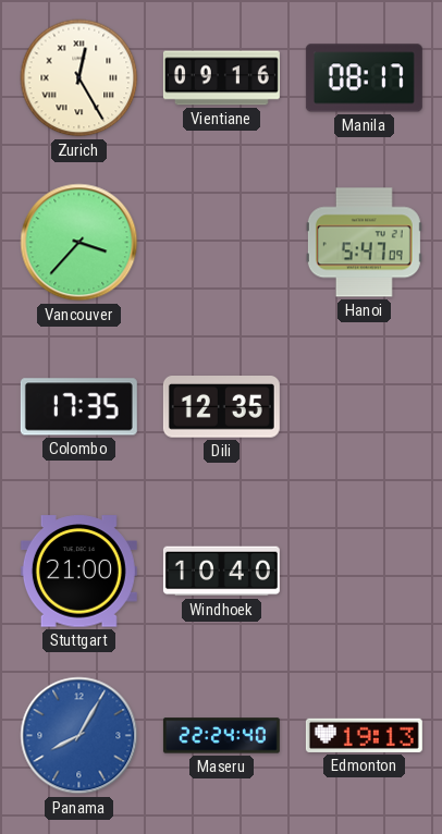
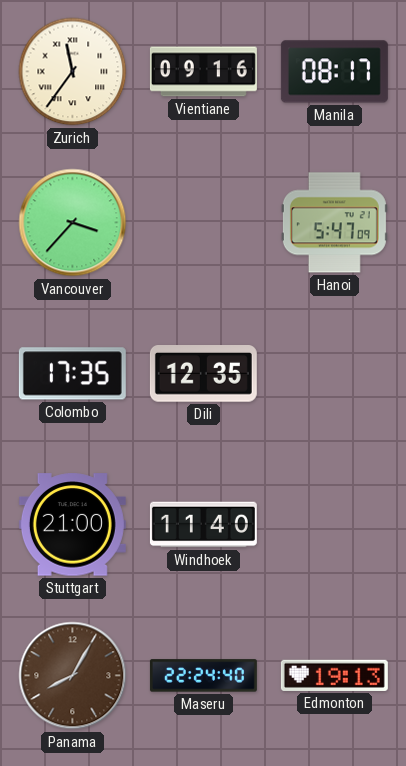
Zurich: 12:25 -> 11:36 (73, 72)
Windhoek: 10:40 -> 11:40 (203, 525)
Panama dial: blue -> brown (73, 676)
